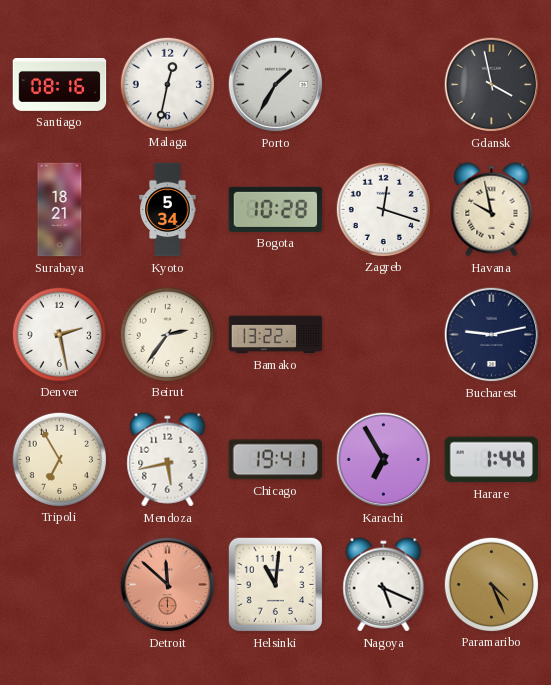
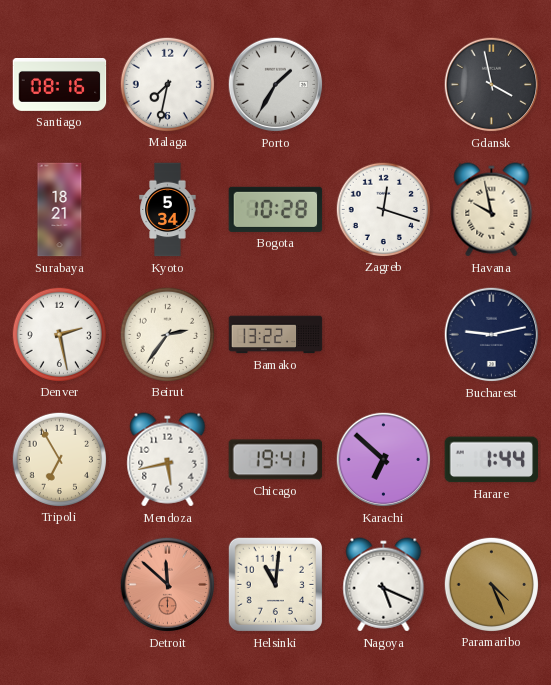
Malaga: 12:32 -> 7:32 (167, 84)
Karachi: 6:55 -> 6:52 (384, 460)
